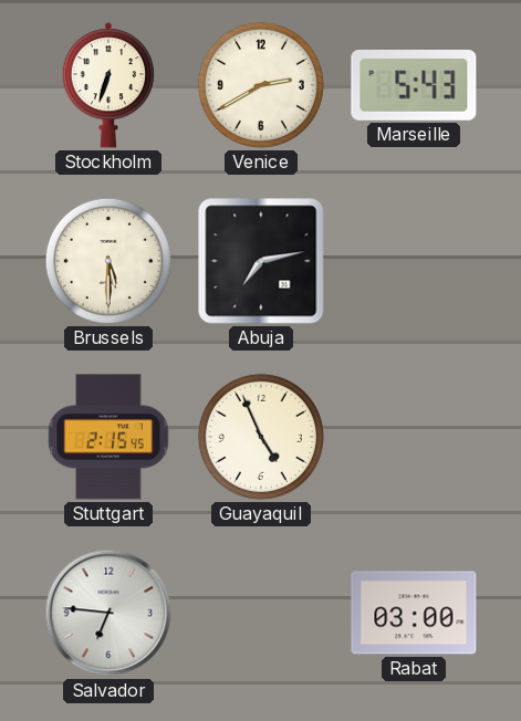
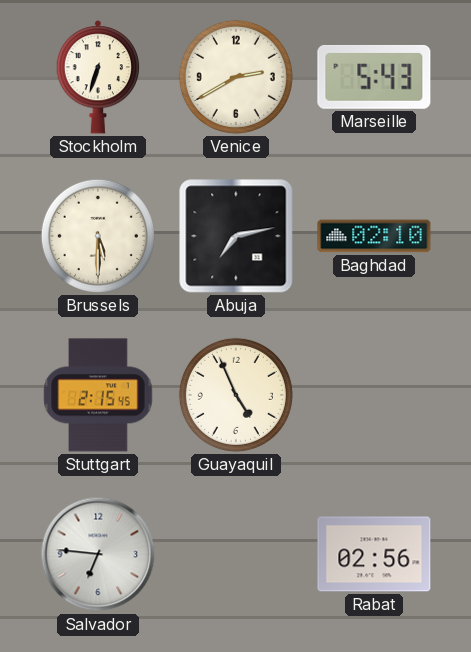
Baghdad: none -> 02:10 (374, 236)
Rabat: 03:00 -> 02:56 (374, 554)
